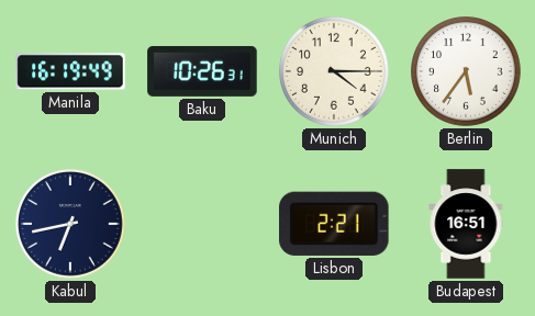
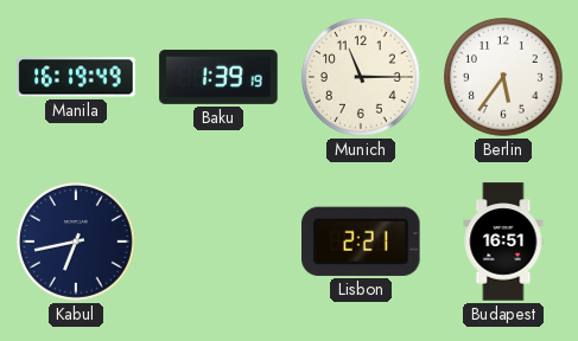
Baku: 10:26 -> 1:39 (218, 77)
Munich: 4:15 -> 11:15 (362, 78)
